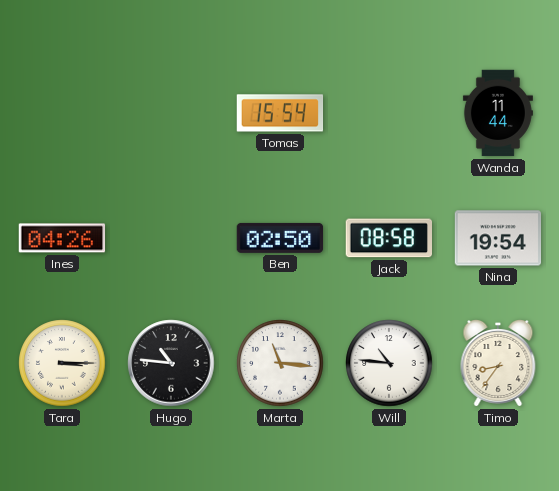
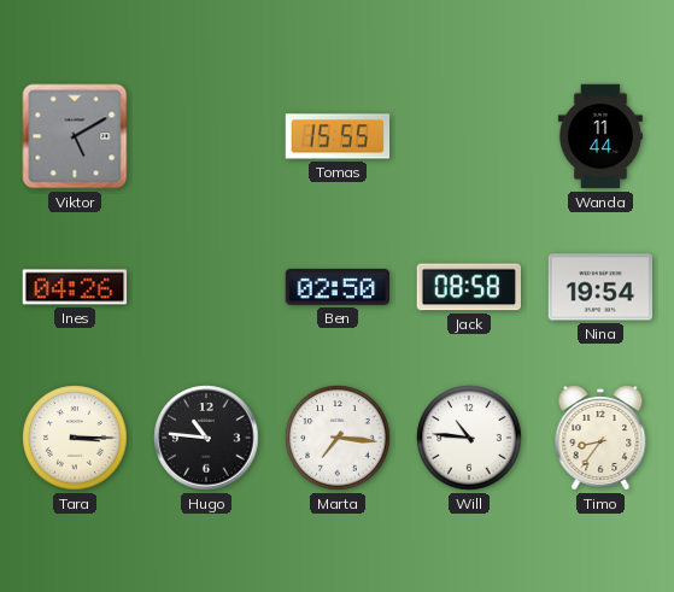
Viktor: none -> 5:10 (75, 136)
Tomas: 15:54 -> 15:55 (338, 136)
Marta: 11:16 -> 7:16 (338, 438)
